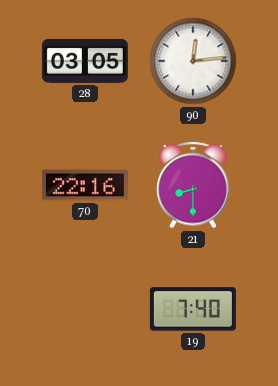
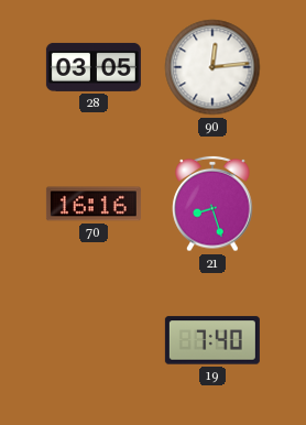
70: 22:16 -> 16:16 (94, 204)
21: 8:30 -> 8:27 (212, 204)
